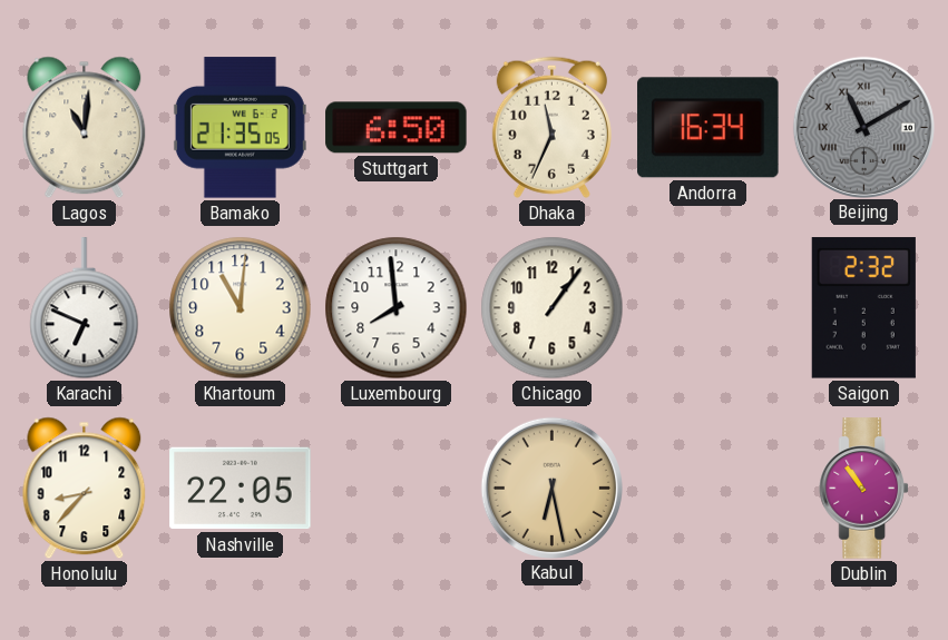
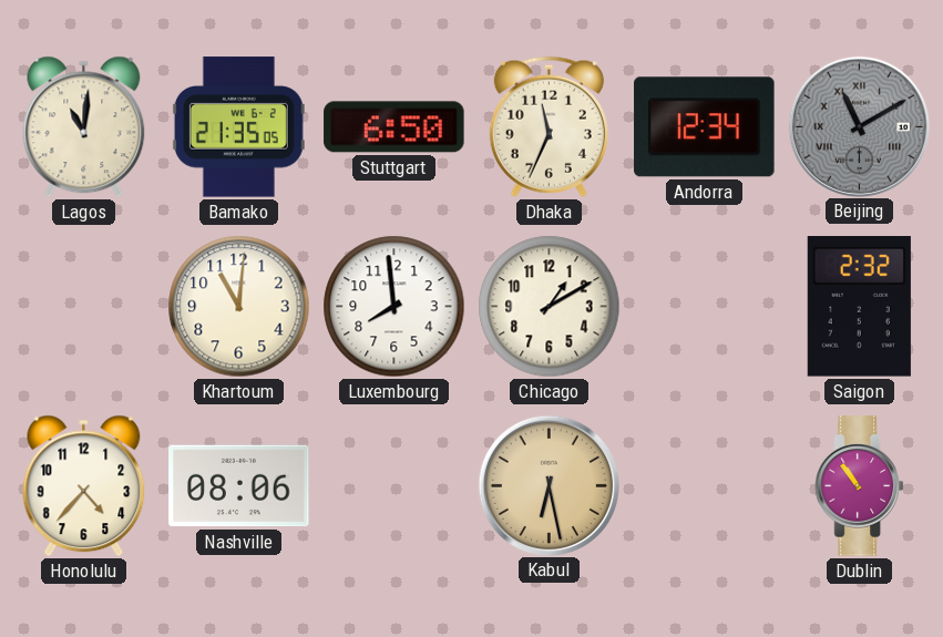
Andorra: 16:34 -> 12:34 (705, 127)
Karachi: 6:49 -> none (85, 308)
Chicago: 1:06 -> 1:10 (550, 307)
Honolulu: 8:37 -> 4:37 (84, 486)
Nashville: 22:05 -> 08:06 (239, 486)
